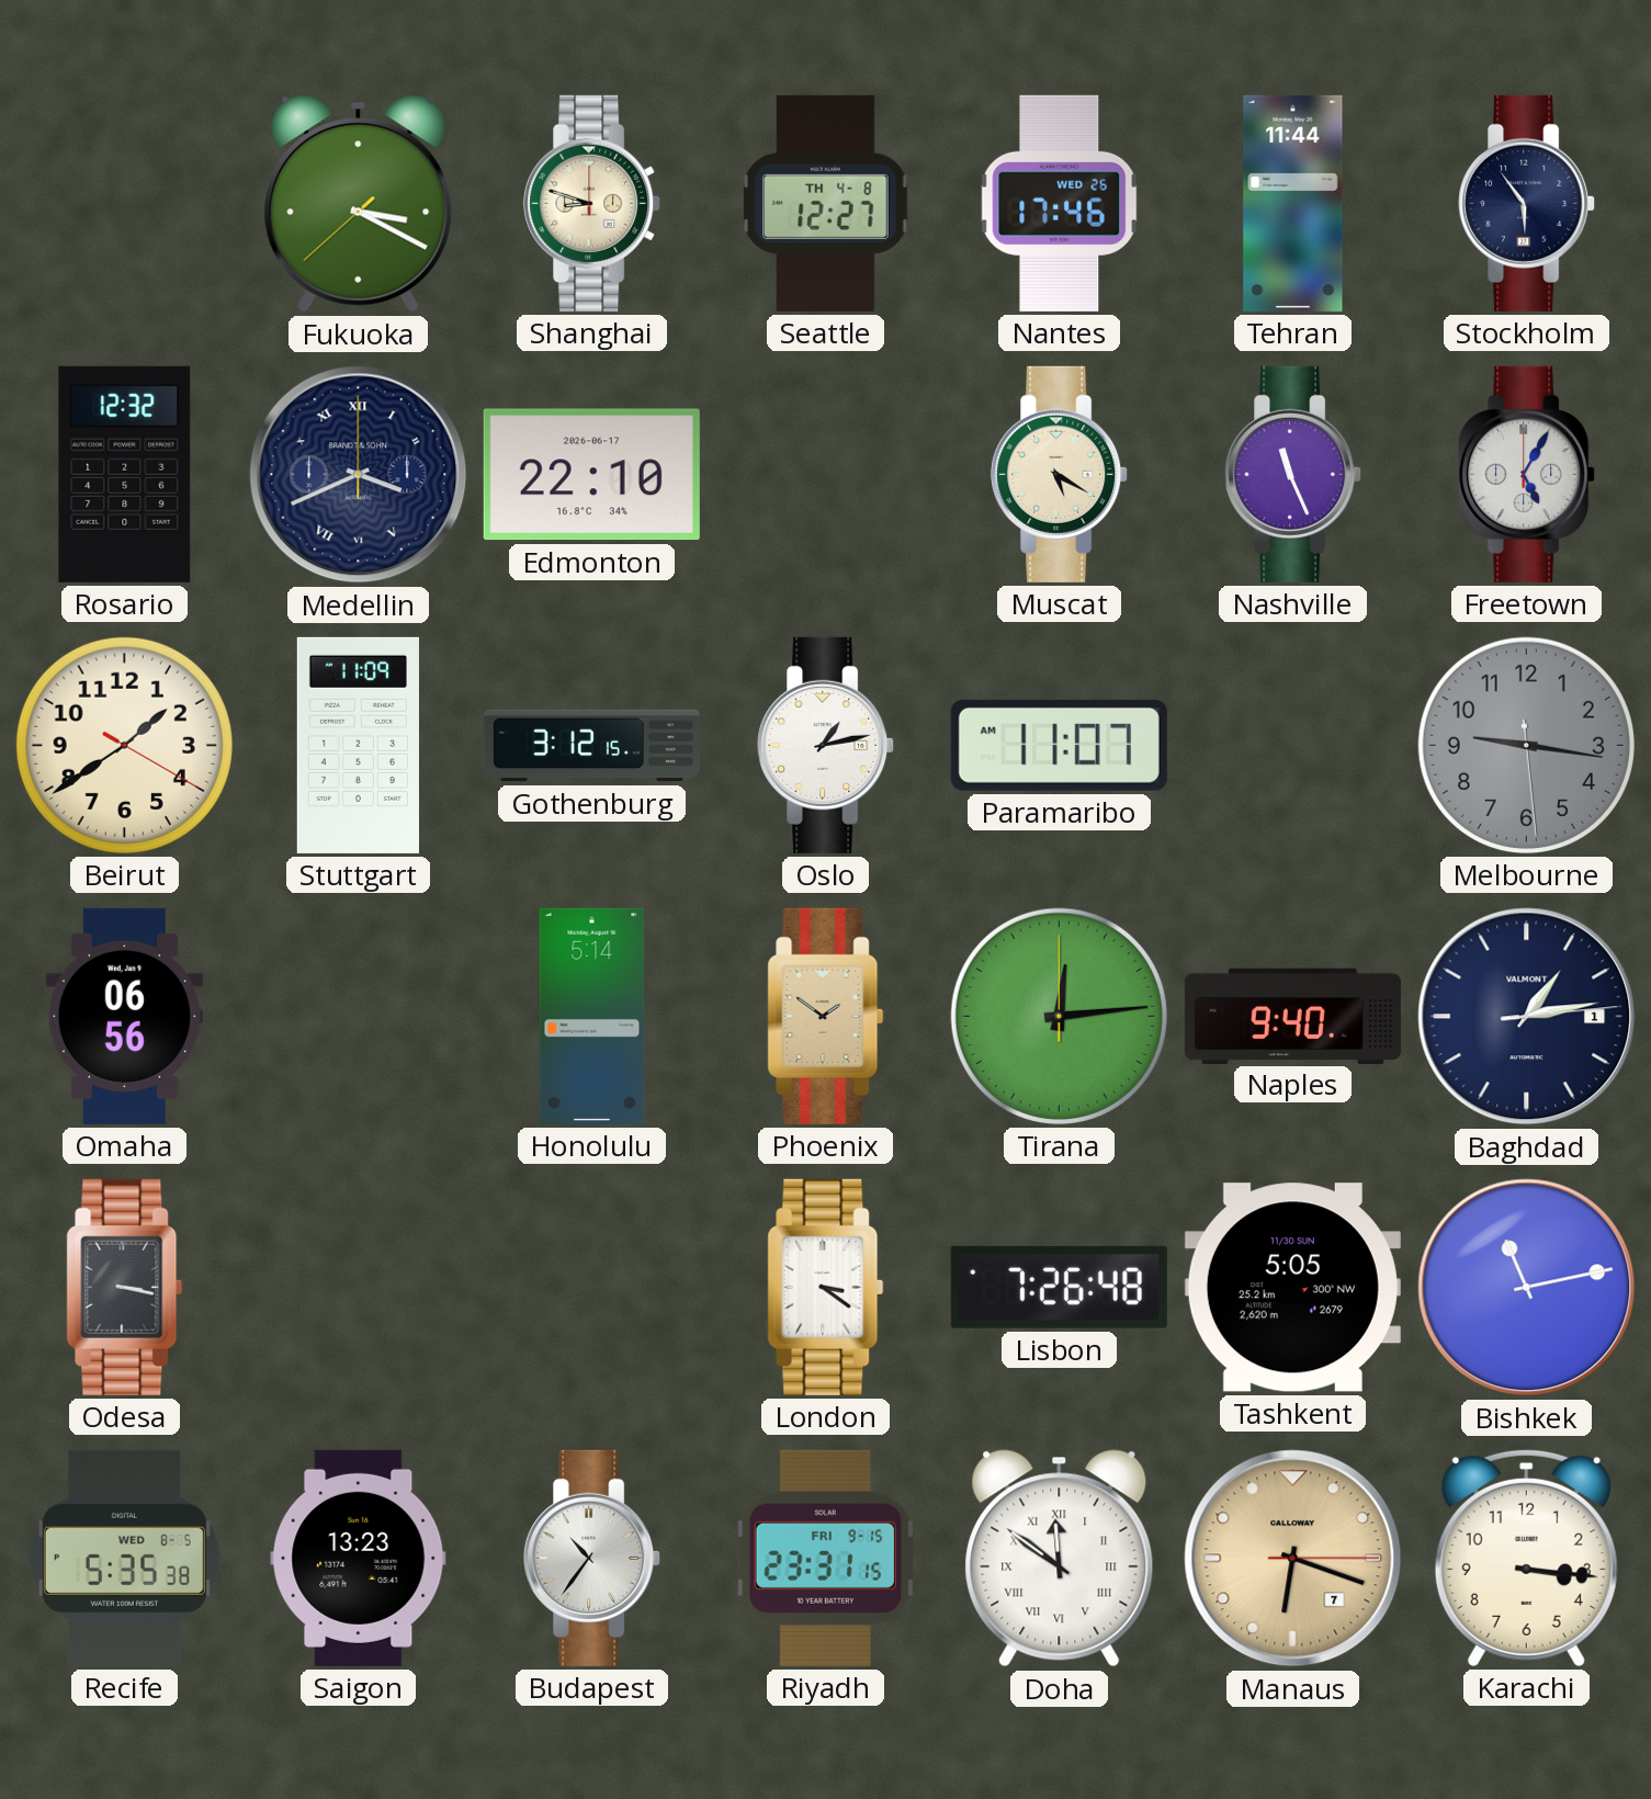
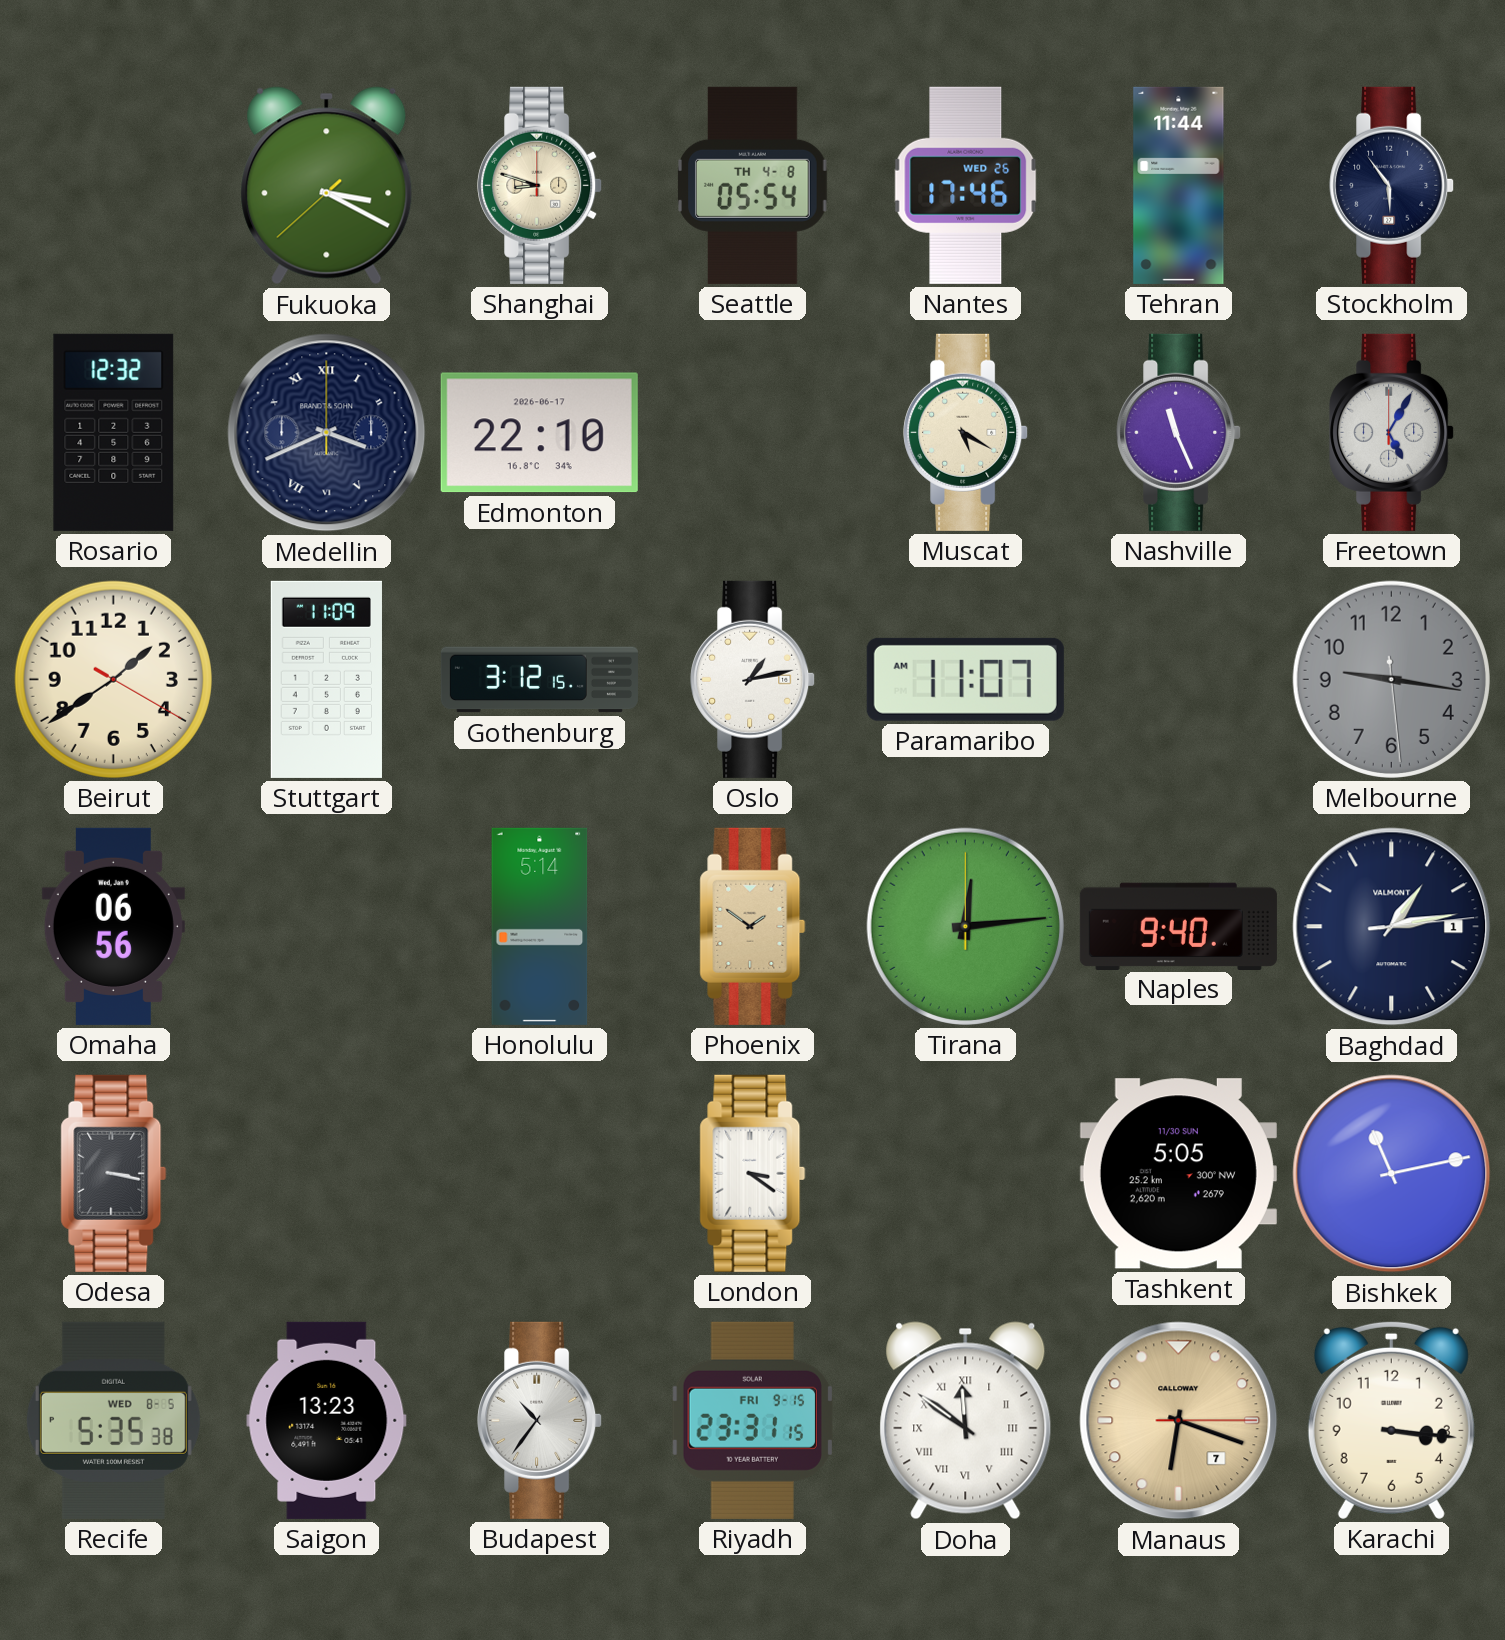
Seattle: 12:27 -> 05:54 (753, 185)
Lisbon: 7:26 -> none (1059, 1287)
